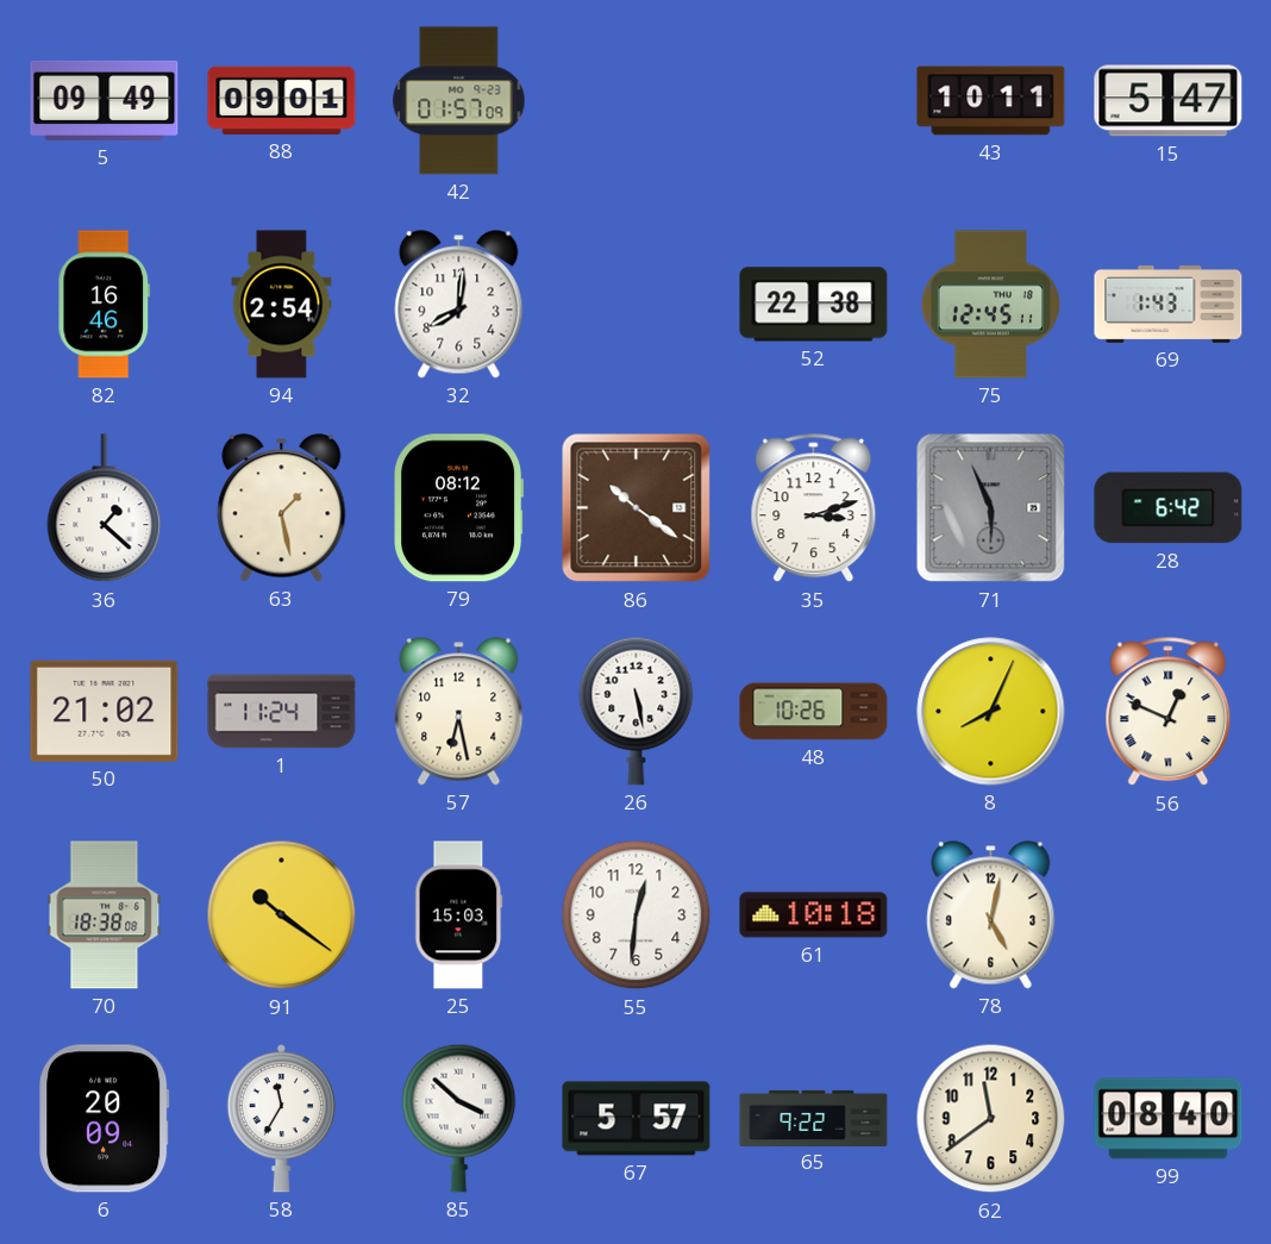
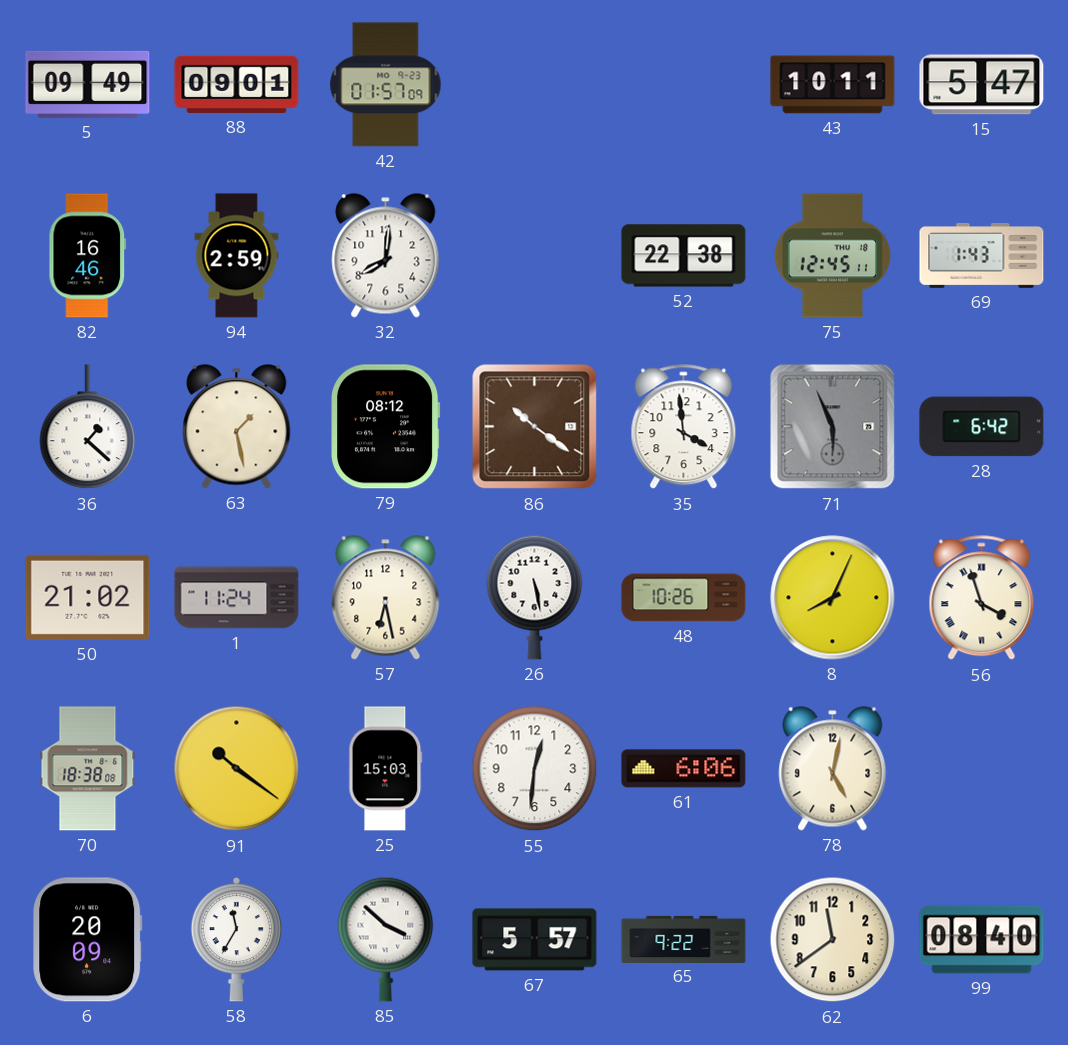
94: 2:54 -> 2:59 (237, 256)
35: 3:12 -> 3:59 (684, 427)
56: 12:49 -> 3:57 (982, 598)
61: 10:18 -> 6:06 (684, 769)
